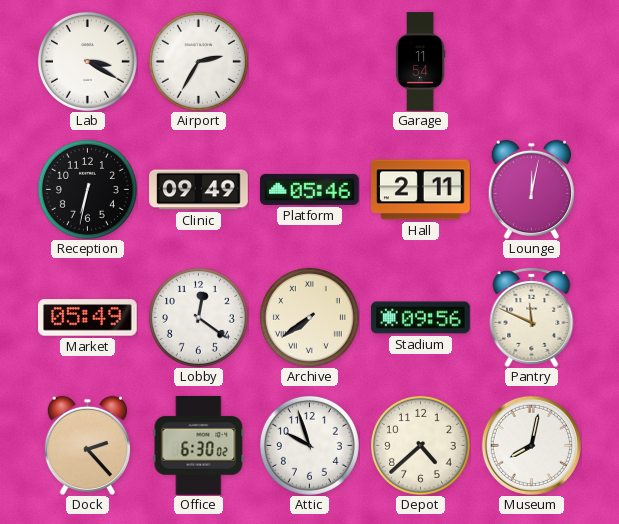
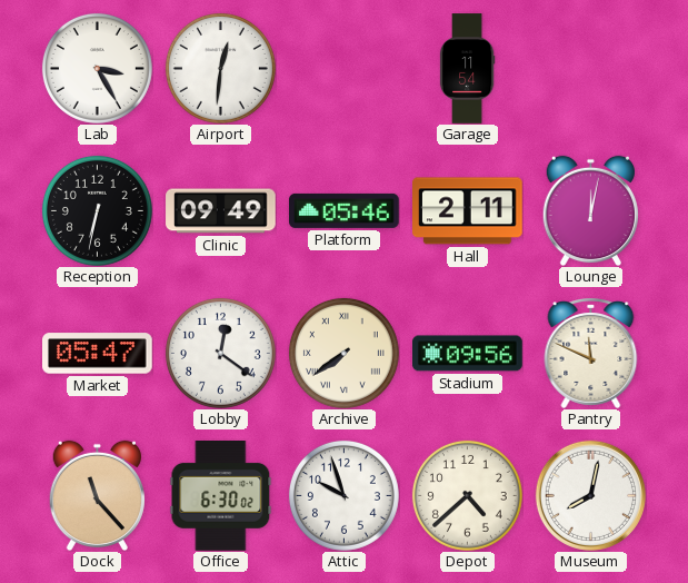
Lab: 3:20 -> 3:25 (97, 68)
Airport: 2:35 -> 12:31 (220, 68)
Market: 05:49 -> 05:47 (98, 354)
Dock: 2:23 -> 11:23 (97, 495)
